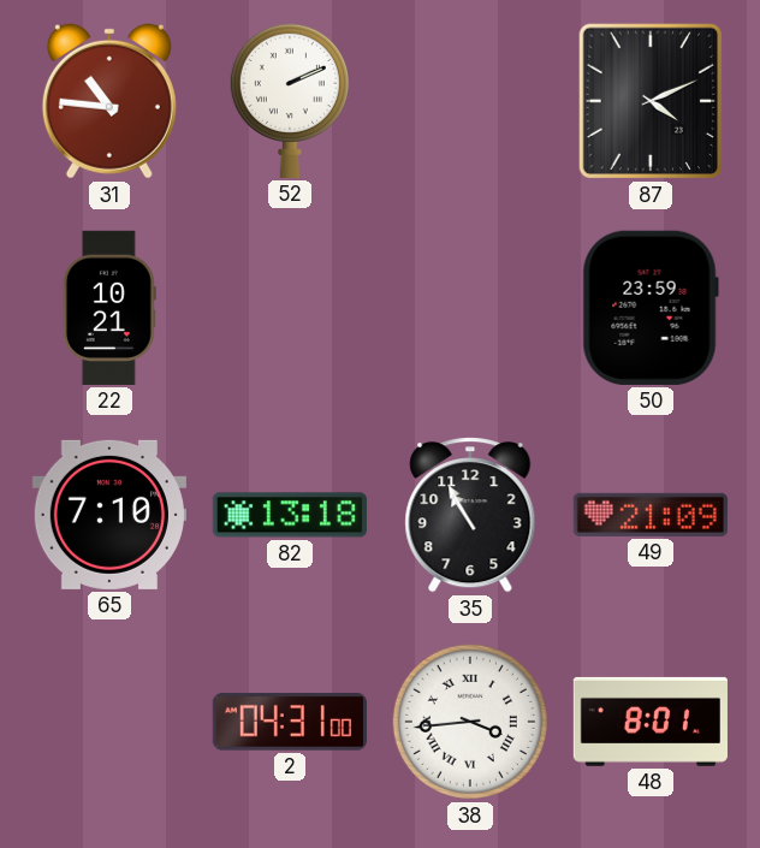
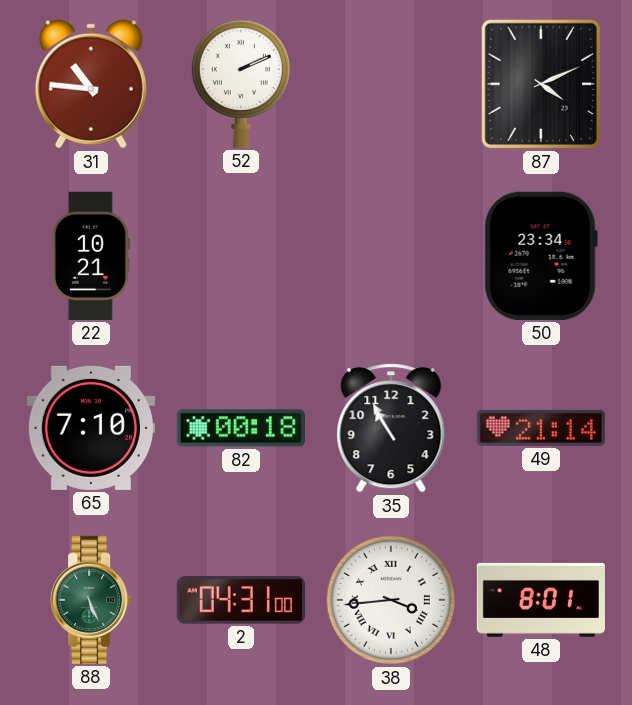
50: 23:59 -> 23:34 (541, 256)
82: 13:18 -> 00:18 (241, 428)
49: 21:09 -> 21:14 (541, 428)
88: none -> 5:26 (91, 600)
